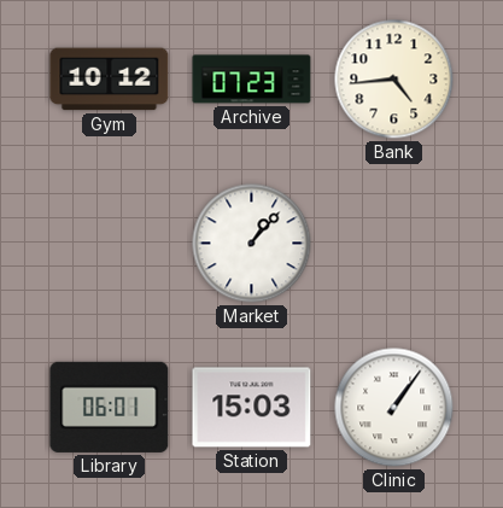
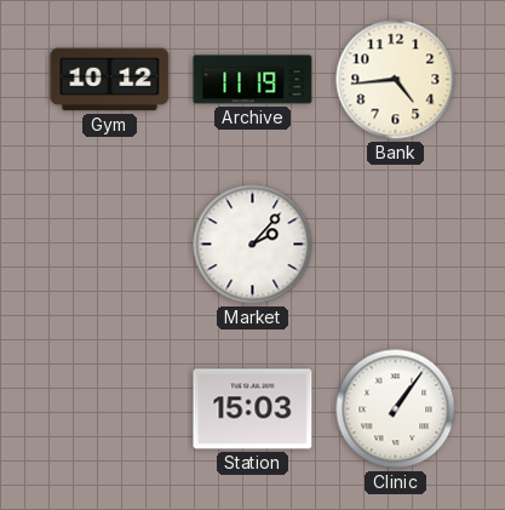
Archive: 07:23 -> 11:19 (253, 80)
Market: 1:07 -> 2:07 (253, 245)
Library: 06:01 -> none (110, 407)
